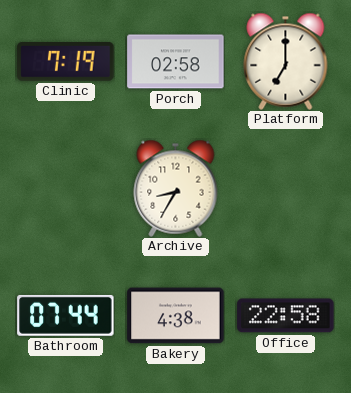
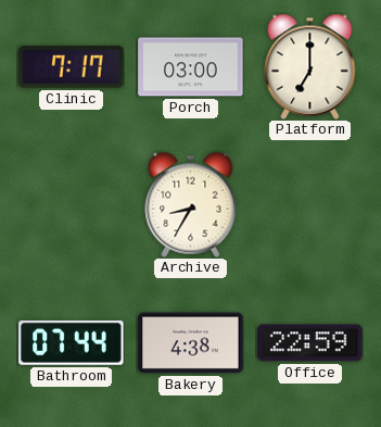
Clinic: 7:19 -> 7:17 (72, 67)
Porch: 02:58 -> 03:00 (191, 67)
Office: 22:58 -> 22:59 (310, 343)
